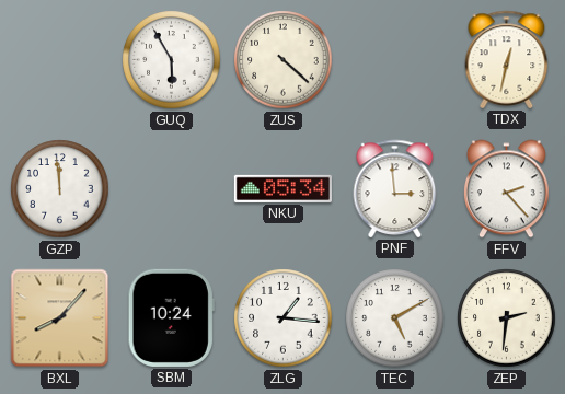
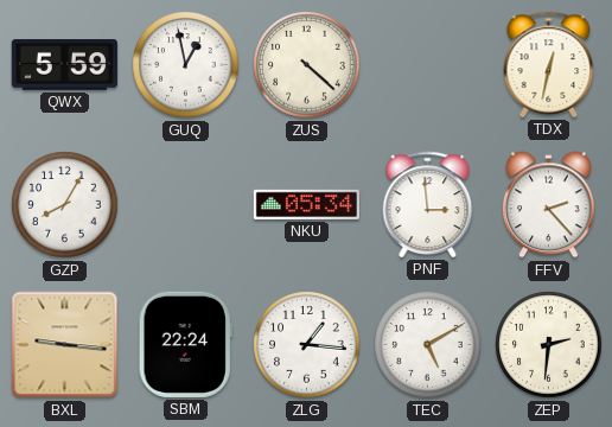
QWX: none -> 5:59 (64, 65)
GUQ: 5:55 -> 12:58 (186, 65)
GZP: 11:59 -> 8:05 (65, 205)
BXL: 8:07 -> 9:16 (65, 345)
SBM: 10:24 -> 22:24 (185, 344)
